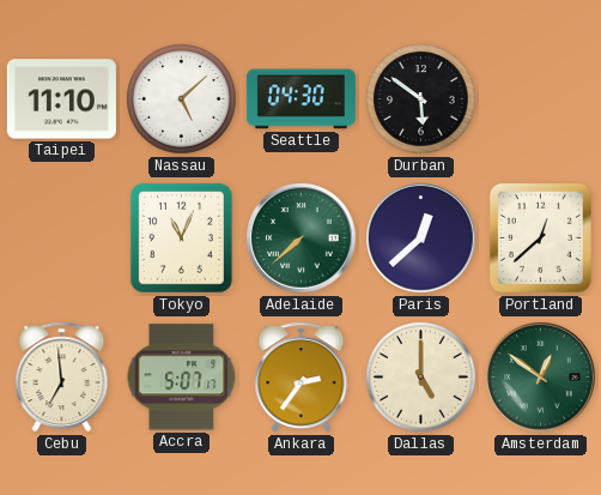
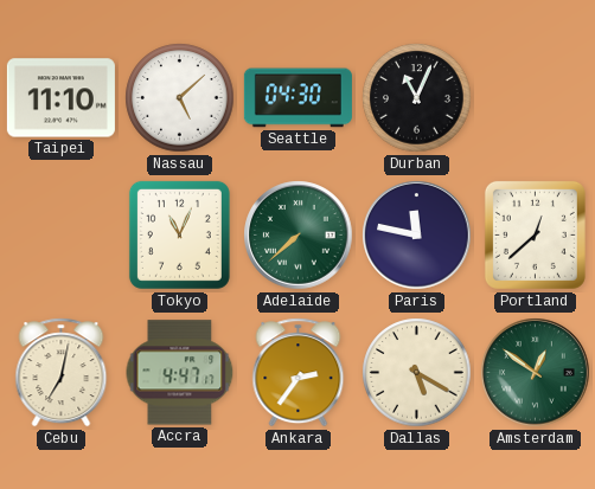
Durban: 5:51 -> 11:04 (417, 98)
Paris: 12:38 -> 11:47 (417, 236)
Cebu: 6:59 -> 7:02 (62, 373)
Accra: 5:07 -> 4:47 (180, 373)
Dallas: 5:00 -> 5:20 (417, 373)
